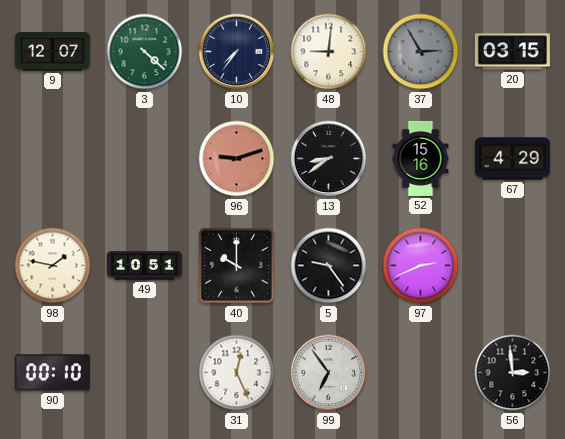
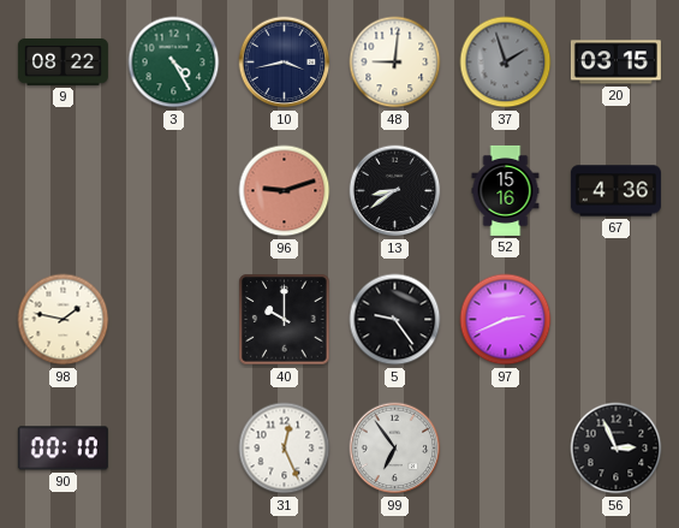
9: 12:07 -> 08:22 (62, 63)
3: 4:22 -> 4:25 (174, 63)
10: 7:36 -> 3:43 (285, 63)
37: 2:55 -> 1:57 (506, 63)
67: 4:29 -> 4:36 (615, 191)
49: 10:51 -> none (144, 266)
56: 2:59 -> 2:56 (617, 449)
